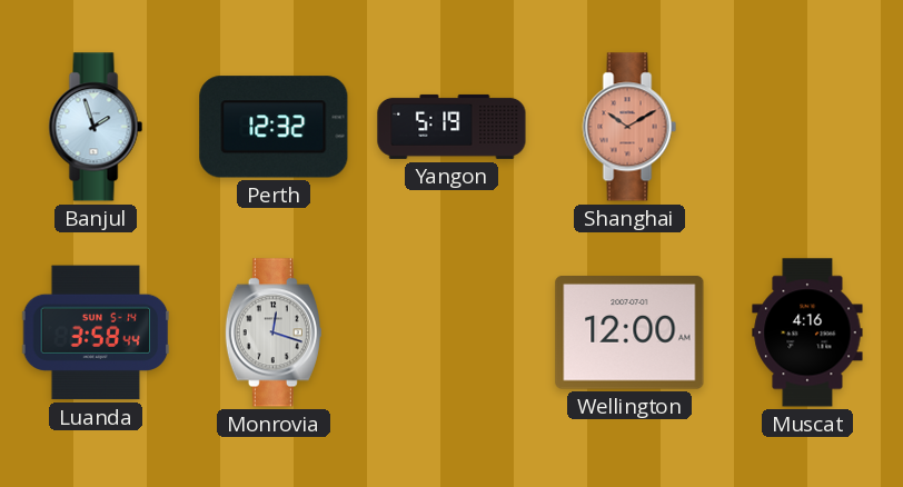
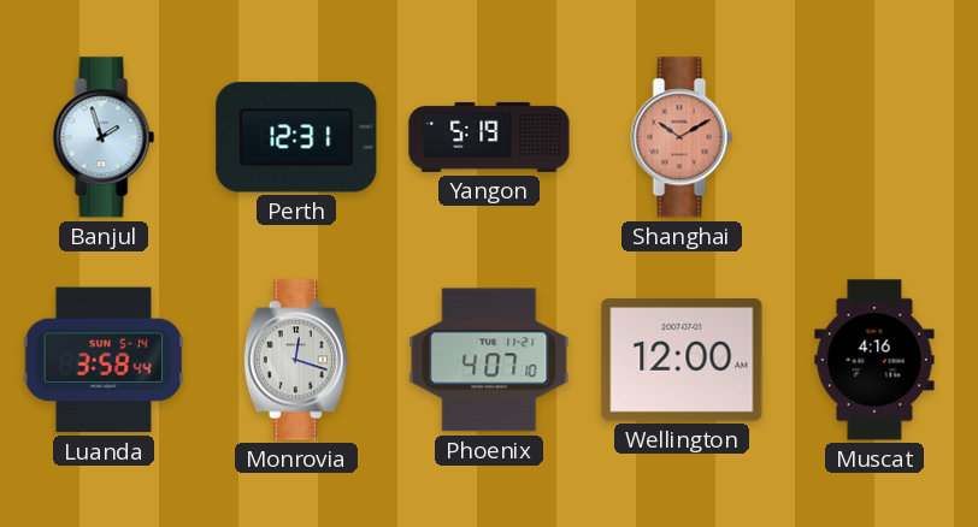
Perth: 12:32 -> 12:31 (296, 137)
Phoenix: none -> 4:07 (489, 360)
